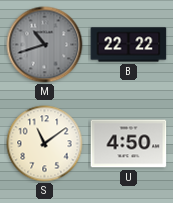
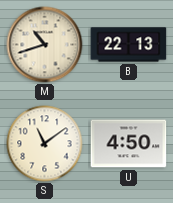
M dial: grey -> cream (45, 45)
B: 22:22 -> 22:13 (129, 45)
